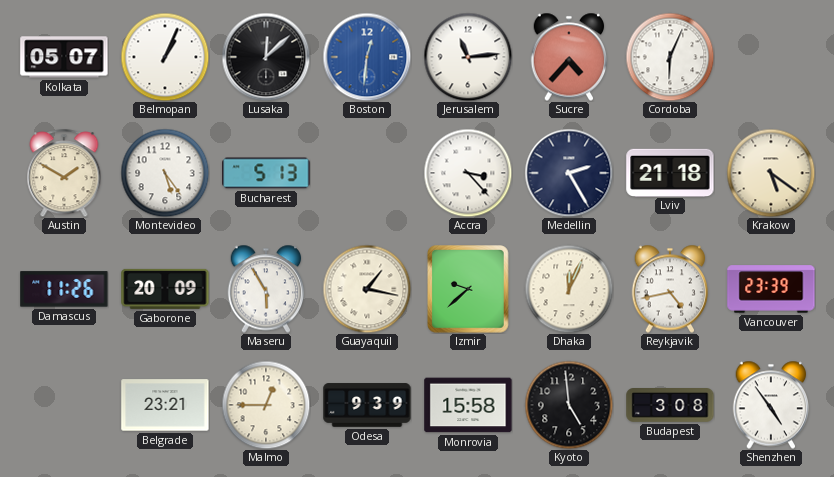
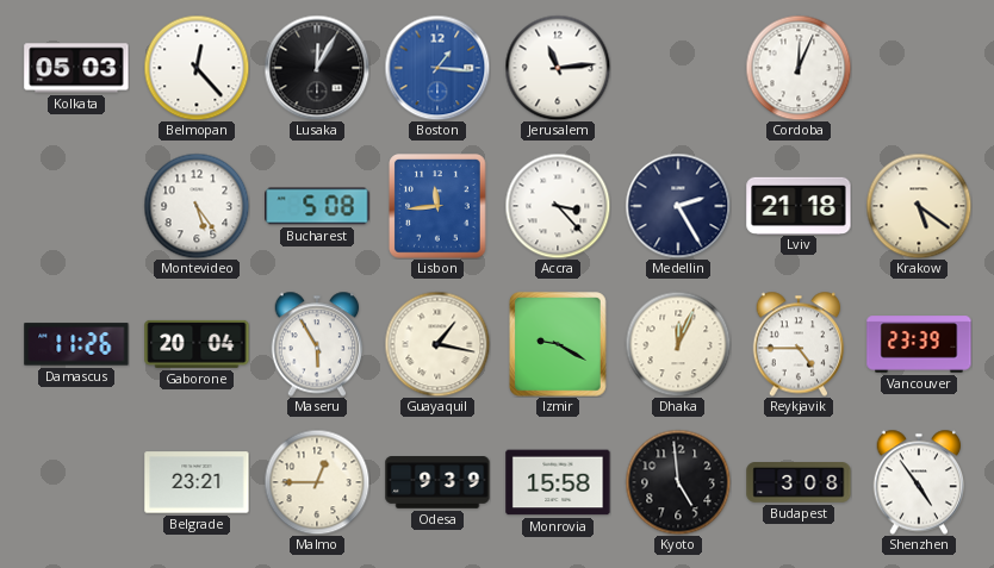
Kolkata: 05:07 -> 05:03 (76, 68)
Belmopan: 1:04 -> 12:23 (197, 68)
Lusaka: 12:08 -> 12:05 (317, 68)
Boston: 12:31 -> 1:16 (437, 68)
Sucre: 4:37 -> none (569, 57)
Cordoba: 6:04 -> 12:04 (799, 68)
Austin: 1:50 -> none (64, 173)
Bucharest: 5:13 -> 5:08 (317, 206)
Lisbon: none -> 11:44 (437, 206)
Gaborone: 20:09 -> 20:04 (197, 344)
Izmir: 9:38 -> 9:20 (558, 344)
Reykjavik: 4:43 -> 4:45 (799, 344)
